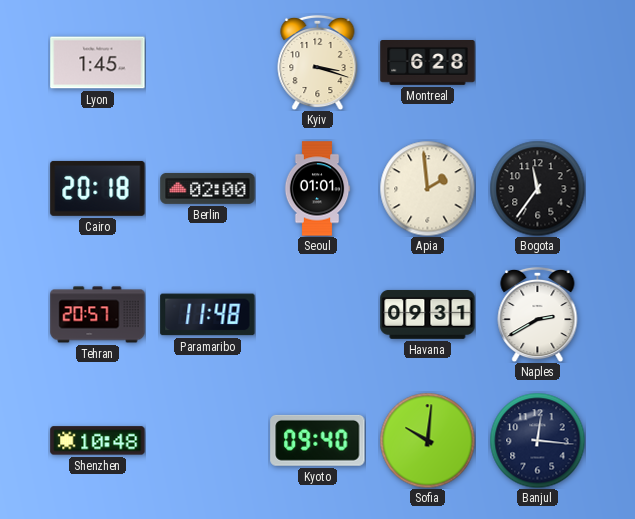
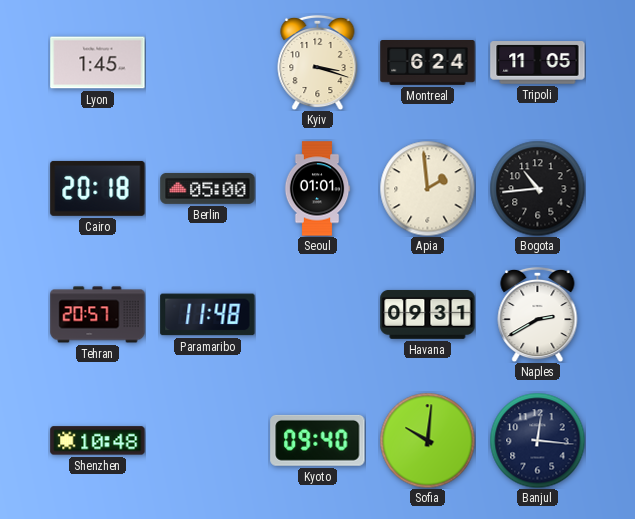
Montreal: 6:28 -> 6:24 (428, 63)
Tripoli: none -> 11:05 (538, 63)
Berlin: 02:00 -> 05:00 (208, 188)
Bogota: 11:36 -> 10:44 (537, 188)
